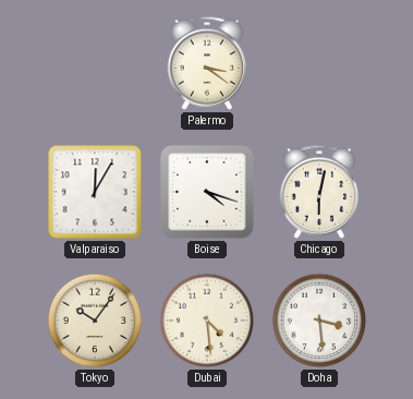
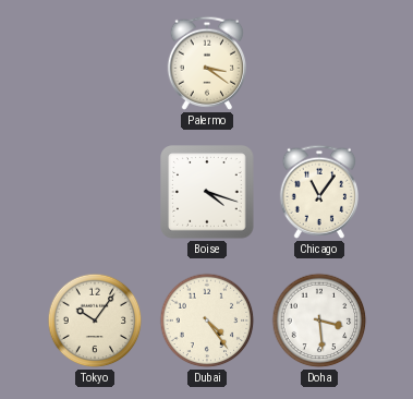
Valparaiso: 12:05 -> none (95, 192)
Chicago: 6:02 -> 11:06 (318, 192)
Dubai: 4:29 -> 4:24 (207, 321)
